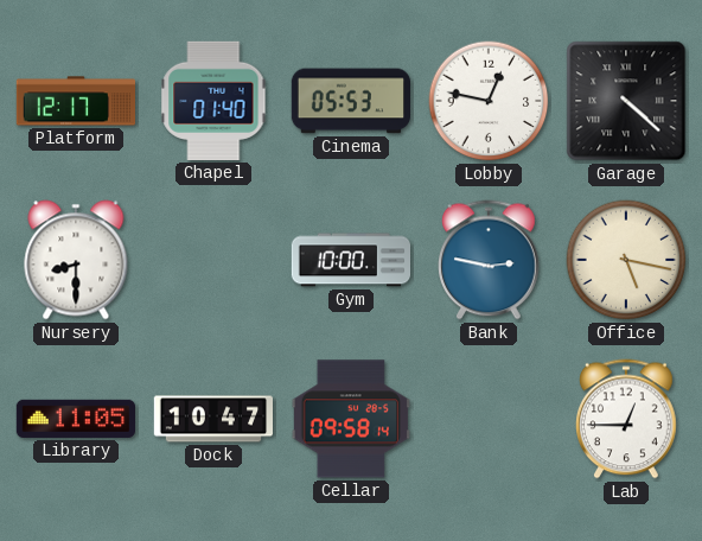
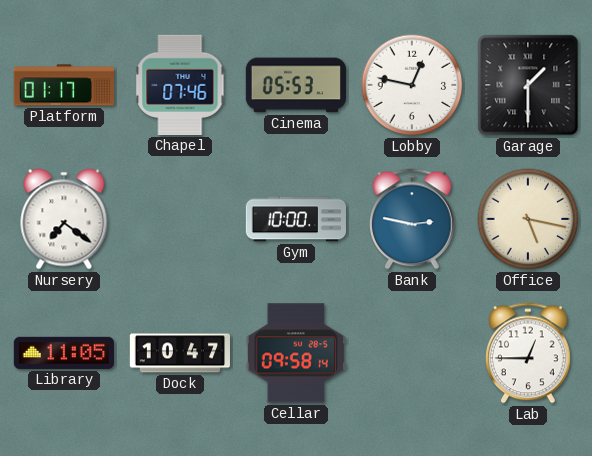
Platform: 12:17 -> 01:17 (63, 85)
Chapel: 01:40 -> 07:46 (180, 85)
Garage: 4:22 -> 1:30 (528, 85)
Nursery: 8:30 -> 7:21 (64, 219)
